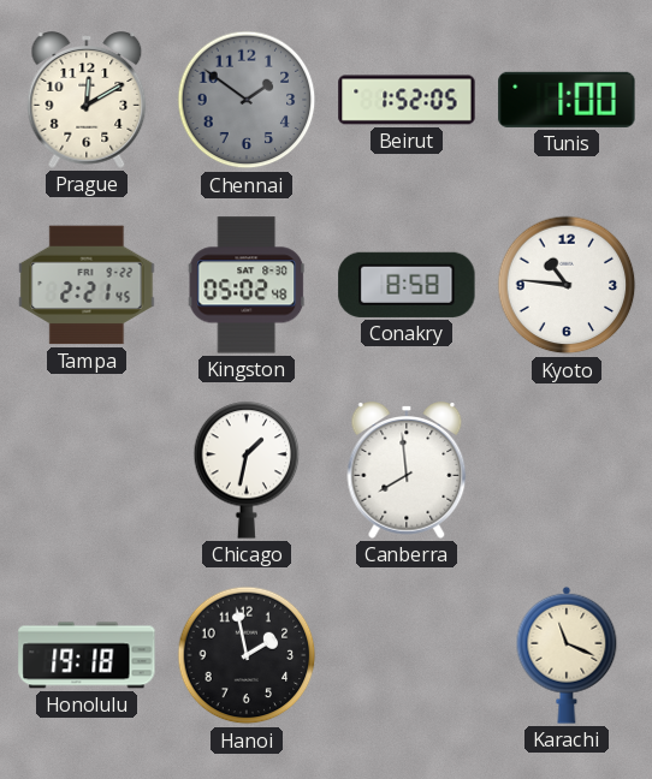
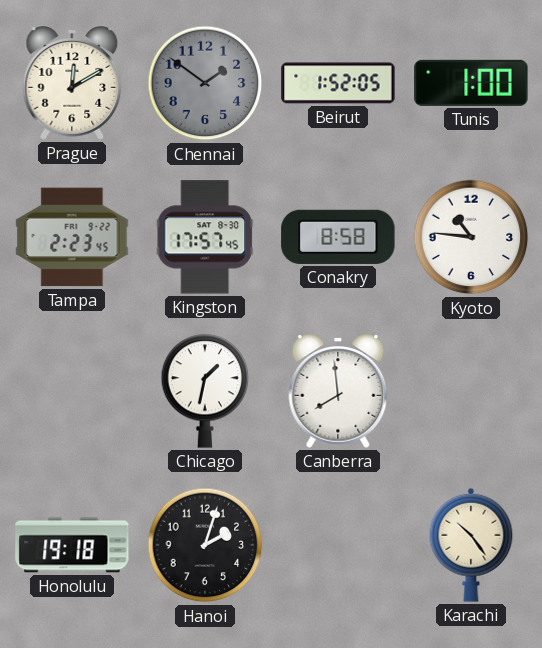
Tampa: 2:21 -> 2:23 (72, 237)
Kingston: 05:02 -> 17:57 (205, 237)
Hanoi: 1:58 -> 2:03 (205, 545)
Karachi: 11:19 -> 10:24 (471, 545)
